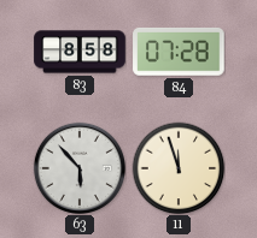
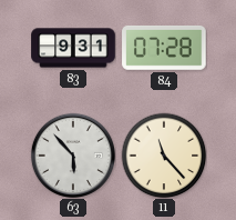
83: 8:58 -> 9:31 (73, 48)
11: 11:57 -> 11:23 (164, 156)
